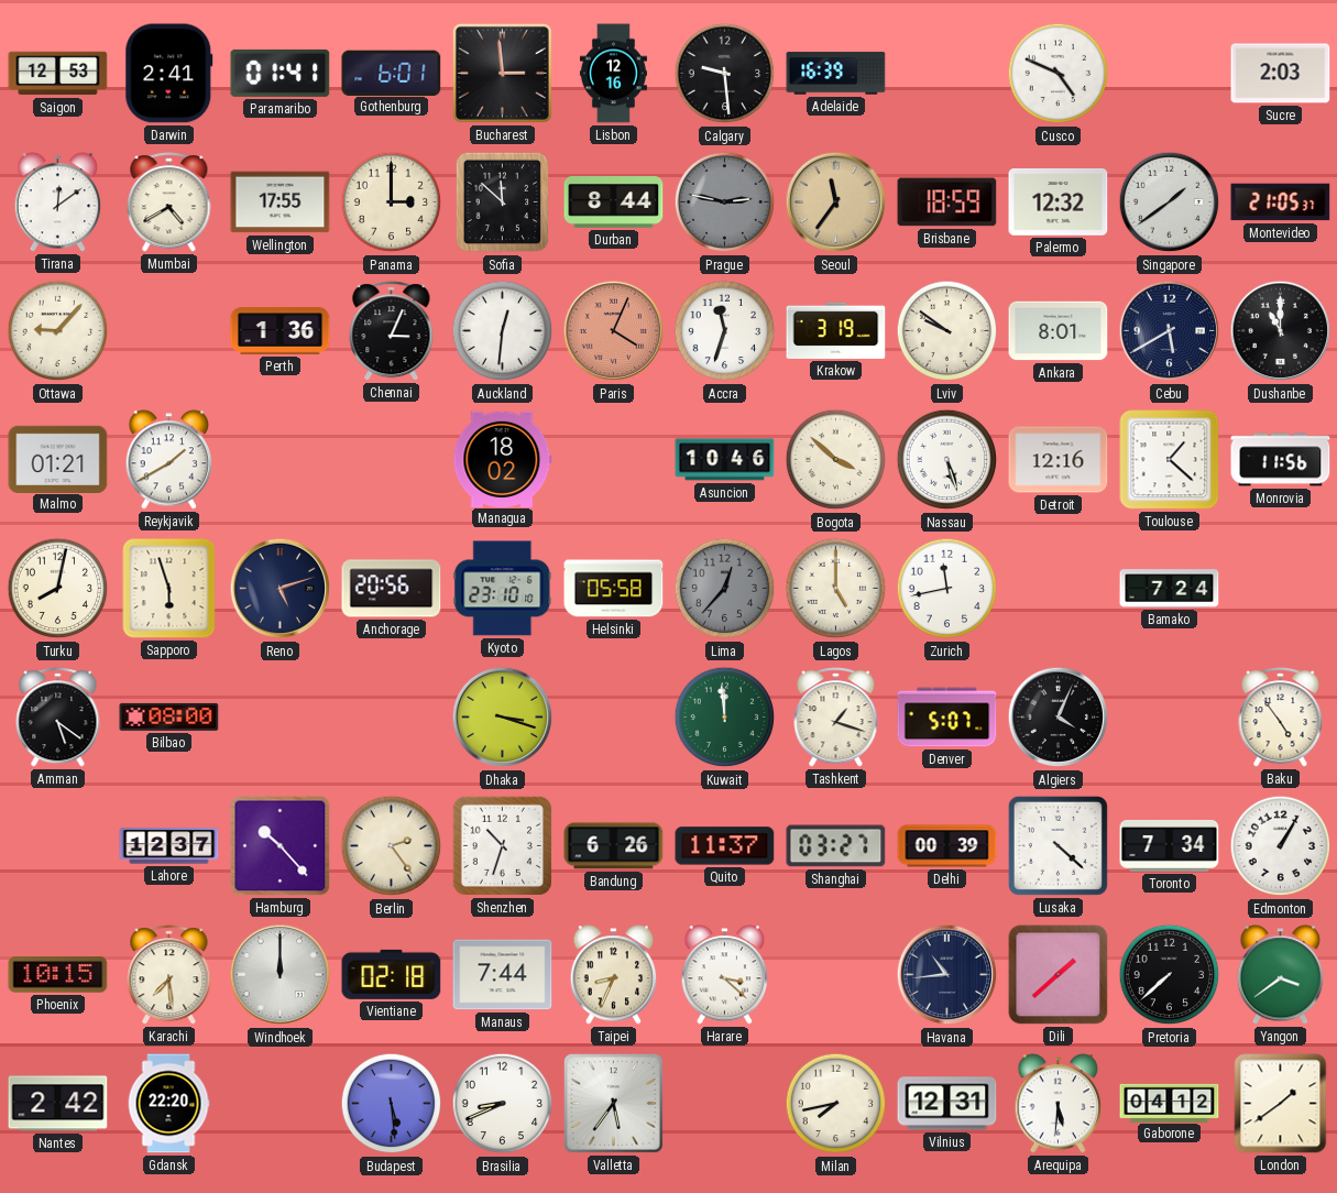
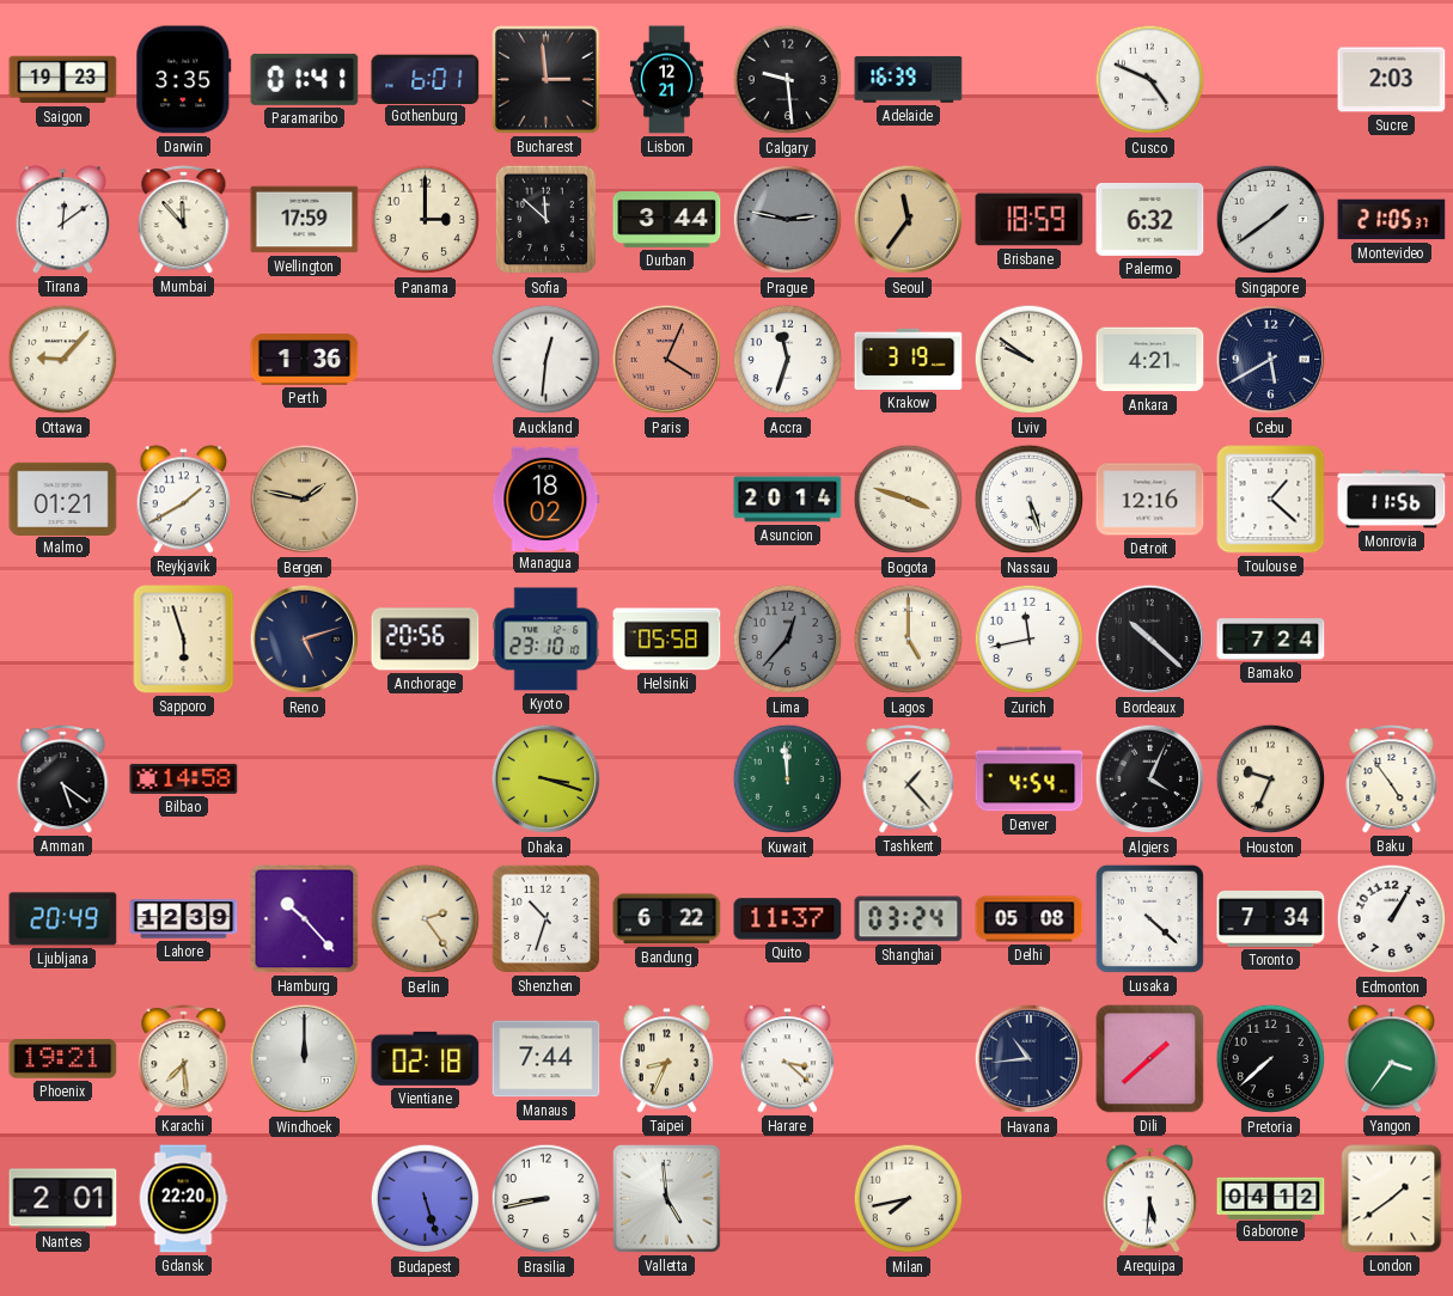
Saigon: 12:53 -> 19:23 (63, 80)
Darwin: 2:41 -> 3:35 (184, 80)
Lisbon: 12:16 -> 12:21 (666, 80)
Mumbai: 4:40 -> 11:53 (184, 220)
Wellington: 17:55 -> 17:59 (305, 220)
Durban: 8:44 -> 3:44 (667, 220)
Palermo: 12:32 -> 6:32 (1150, 219)
Chennai: 3:04 -> none (392, 331)
Ankara: 8:01 -> 4:21 (1150, 360)
Dushanbe: 11:00 -> none (1281, 331)
Bergen: none -> 1:47 (305, 500)
Asuncion: 10:46 -> 20:14 (788, 500)
Bogota: 3:52 -> 3:48 (909, 500)
Turku: 8:02 -> none (58, 589)
Bordeaux: none -> 10:22 (1150, 640)
Bilbao: 08:00 -> 14:58 (184, 778)
Tashkent: 1:18 -> 1:23 (909, 780)
Denver: 5:07 -> 4:54 (1030, 780)
Houston: none -> 9:34 (1271, 780)
Ljubljana: none -> 20:49 (63, 919)
Lahore: 12:37 -> 12:39 (184, 919)
Bandung: 6:26 -> 6:22 (667, 919)
Shanghai: 03:27 -> 03:24 (909, 919)
Delhi: 00:39 -> 05:08 (1030, 919)
Phoenix: 10:15 -> 19:21 (63, 1059)
Yangon: 3:39 -> 3:36 (1392, 1059)
Nantes: 2:42 -> 2:01 (63, 1199)
Budapest: 5:29 -> 5:27 (426, 1199)
Brasilia: 8:41 -> 8:43 (547, 1199)
Valletta: 5:36 -> 4:59 (666, 1198)
Vilnius: 12:31 -> none (947, 1104)
